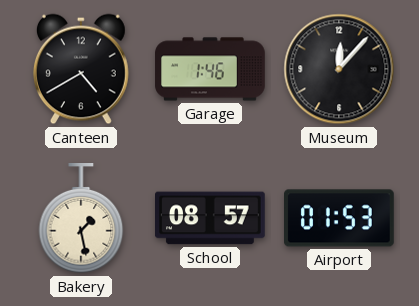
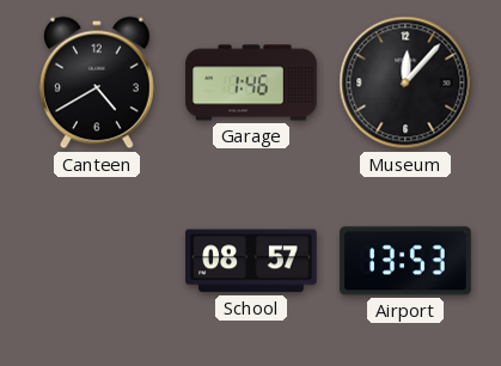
Bakery: 1:28 -> none (81, 219)
Airport: 01:53 -> 13:53 (407, 261)
